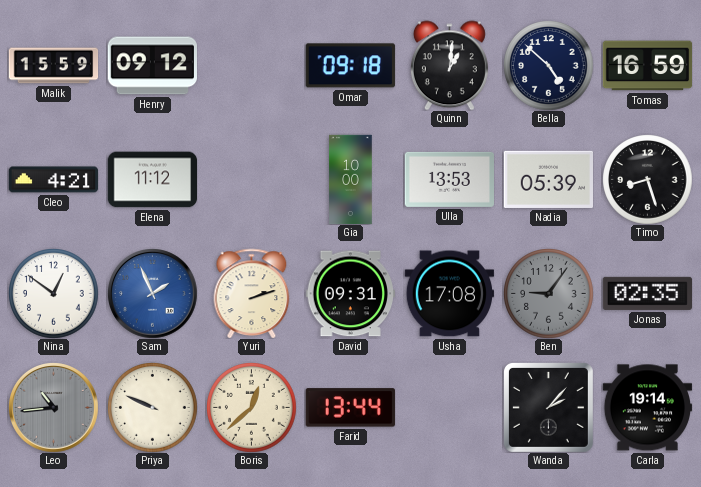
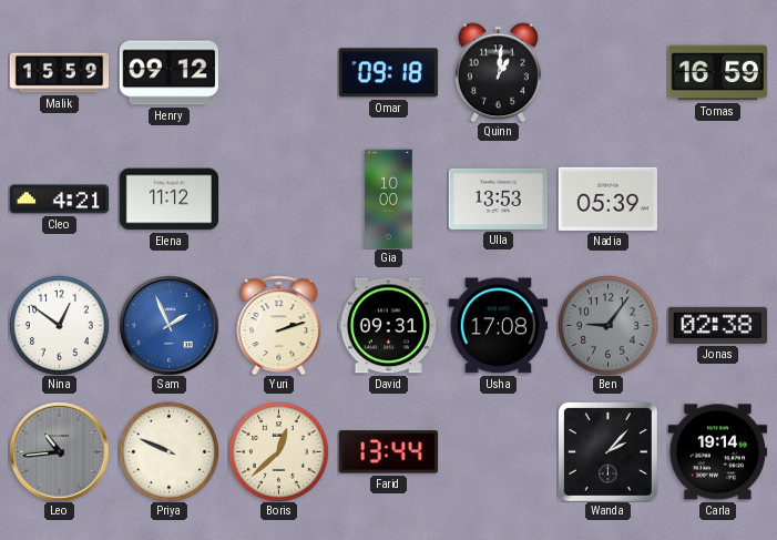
Bella: 4:52 -> none (549, 66)
Timo: 8:27 -> none (648, 180)
Jonas: 02:35 -> 02:38 (717, 325)
